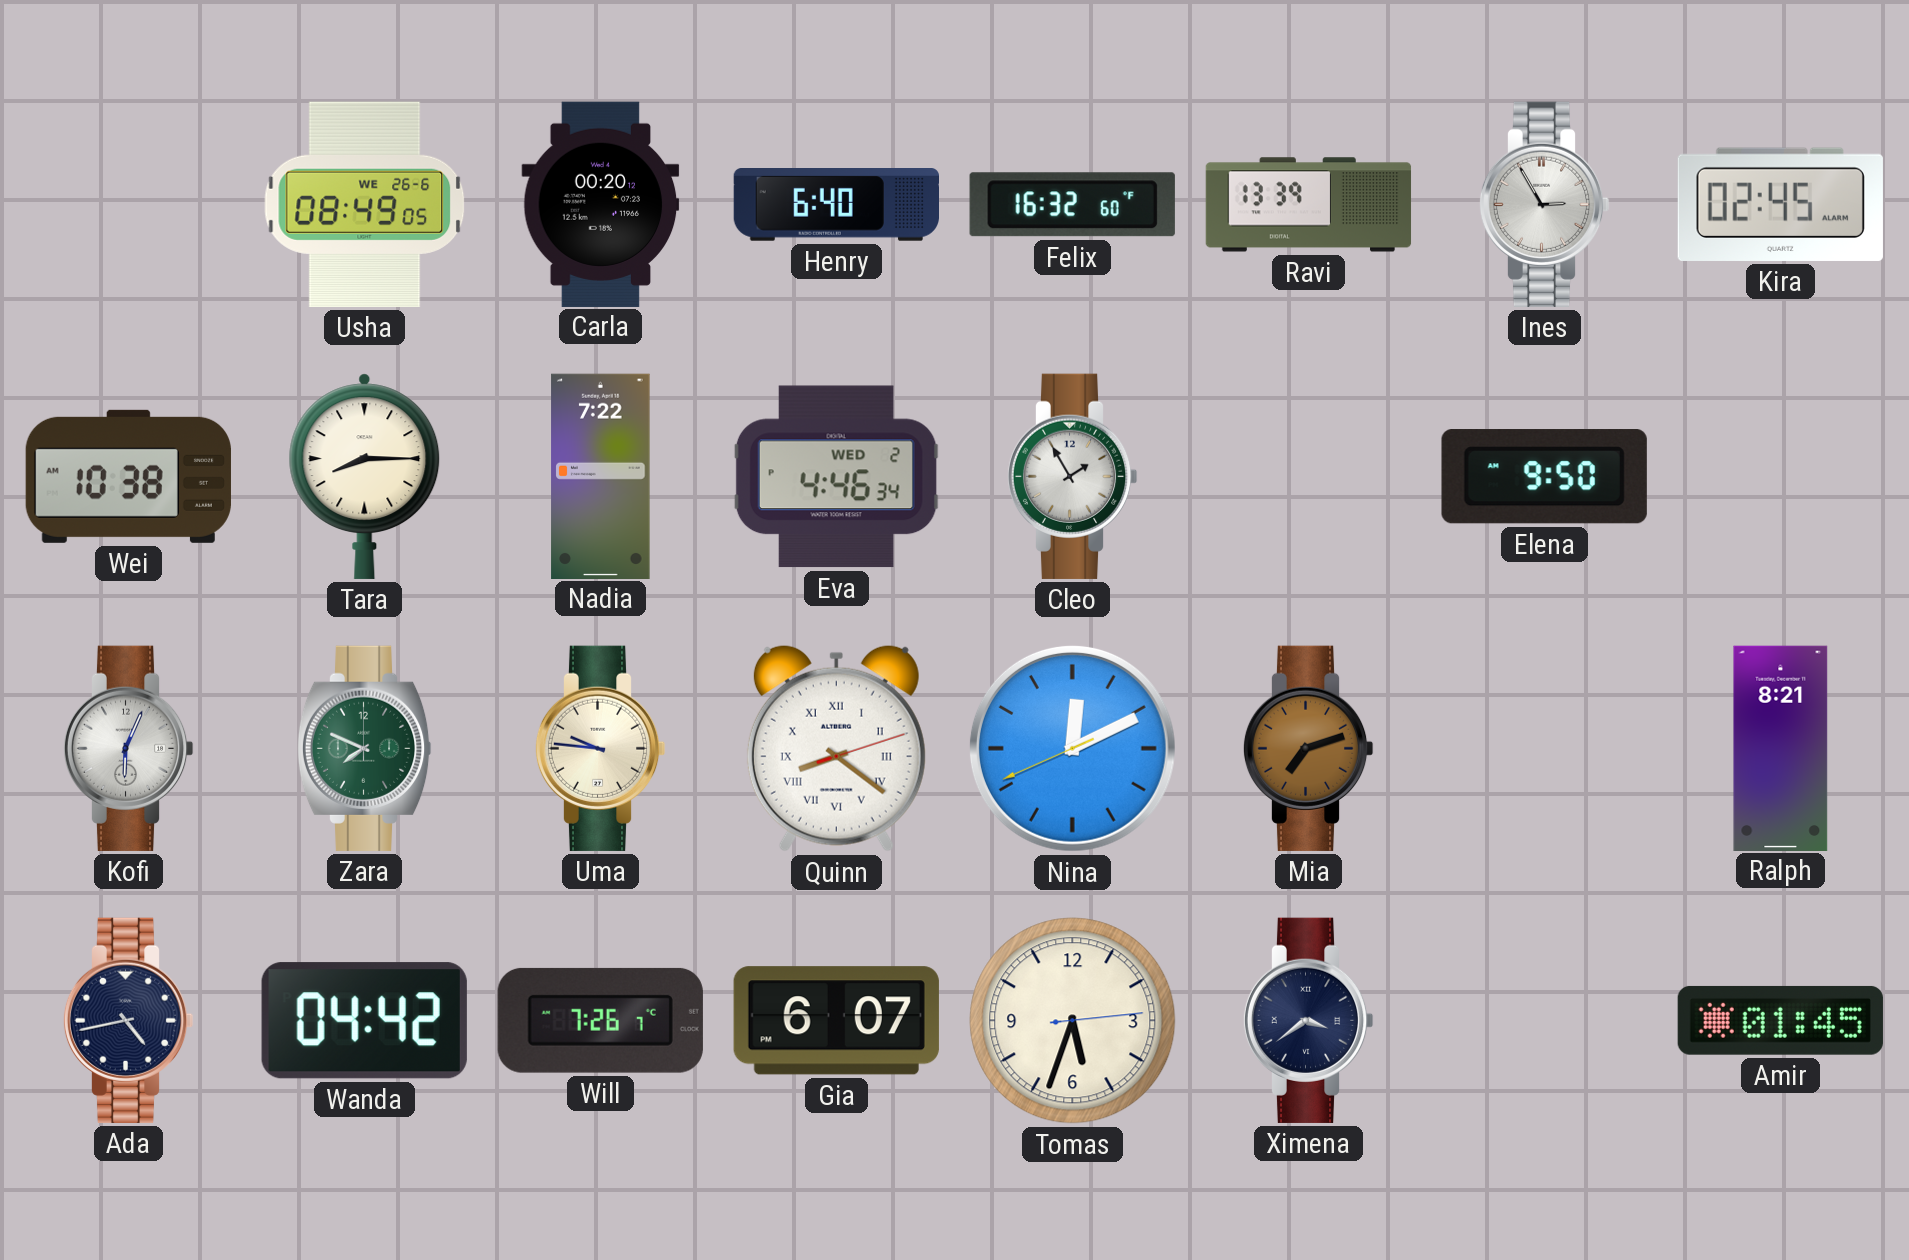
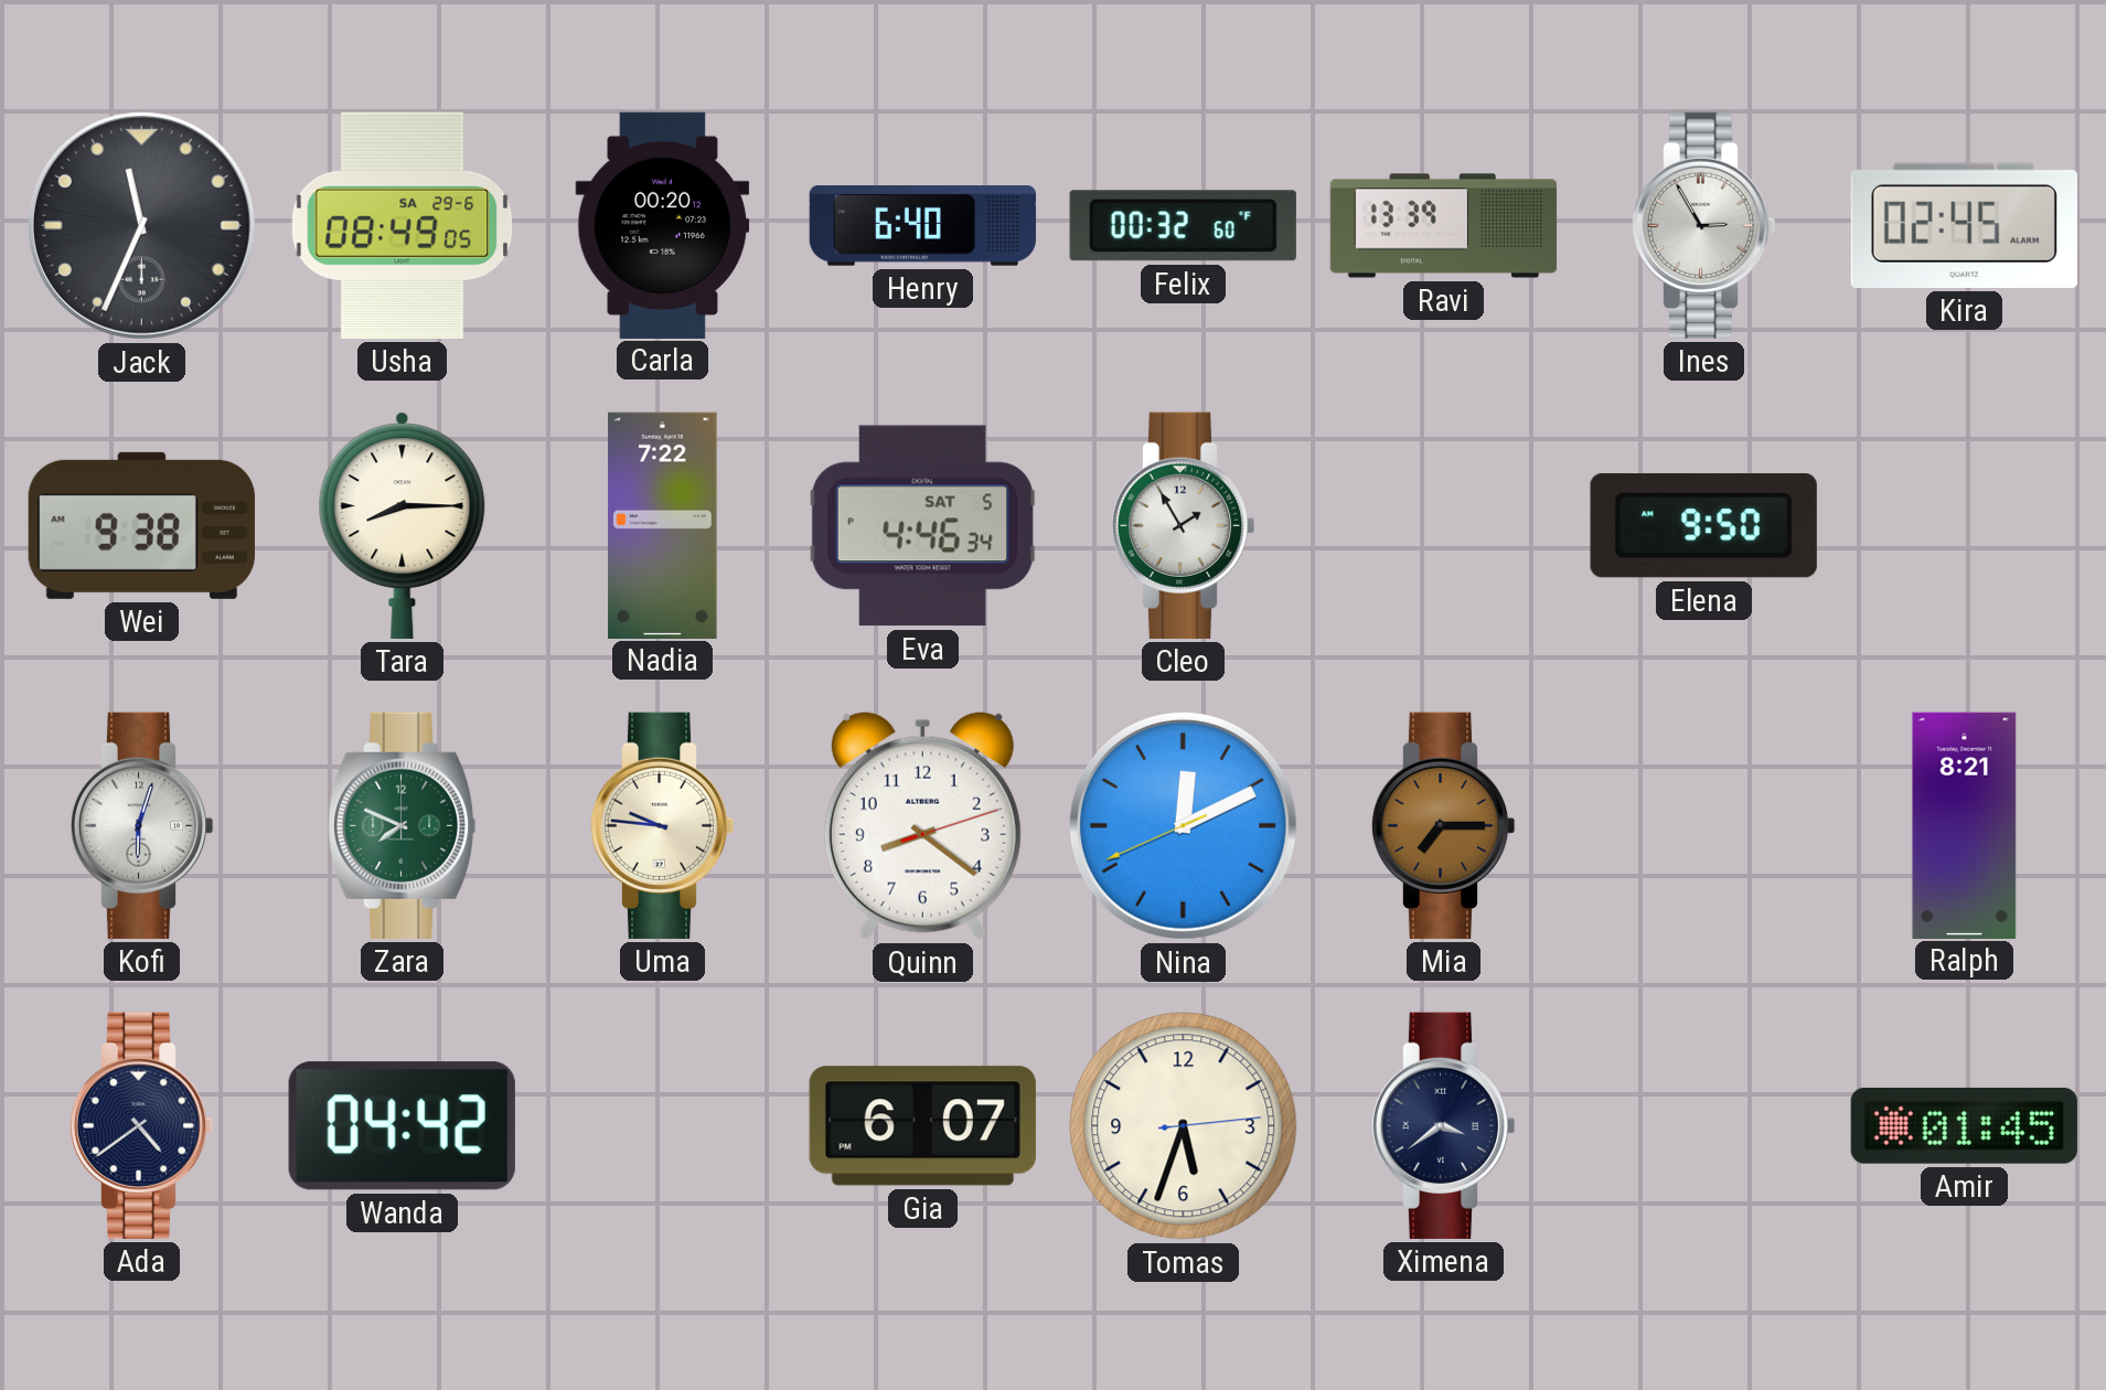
Jack: none -> 11:34 (141, 225)
Usha date: WE 26-6 -> SA 29-6 (403, 225)
Felix: 16:32 -> 00:32 (1183, 226)
Wei: 10:38 -> 9:38 (141, 525)
Eva date: WED 2 -> SAT 5 (922, 526)
Kofi: 6:04 -> 6:03 (141, 825)
Quinn numerals: Roman -> Arabic (922, 825)
Mia: 7:12 -> 7:15 (1443, 825)
Ada: 4:43 -> 4:39 (141, 1125)
Will: 7:26 -> none (600, 1020)
